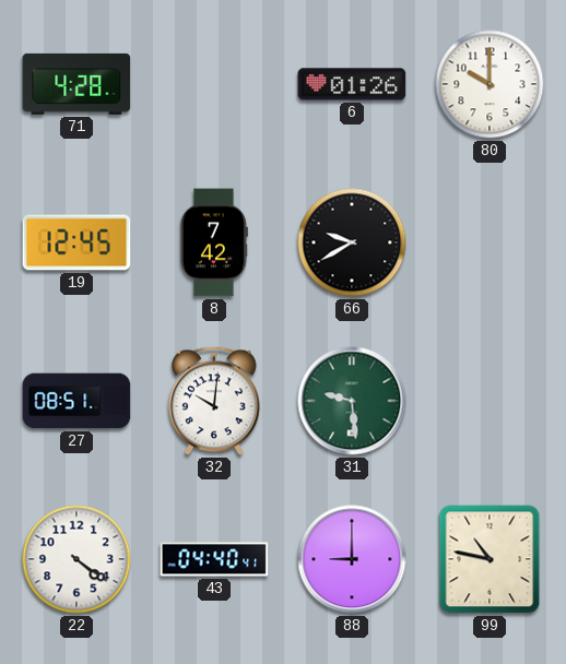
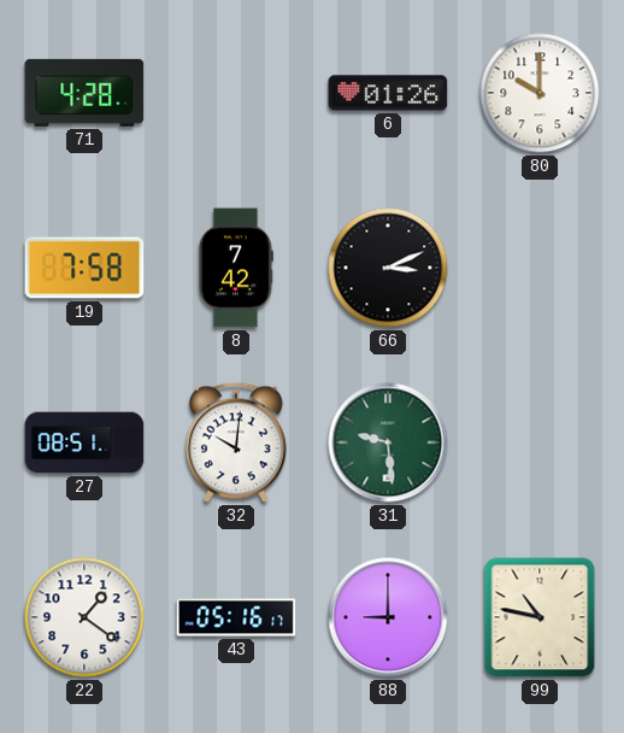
19: 12:45 -> 7:58 (84, 268)
66: 9:40 -> 3:11 (388, 268)
22: 4:21 -> 1:21 (84, 617)
43: 04:40 -> 05:16 (236, 617)
